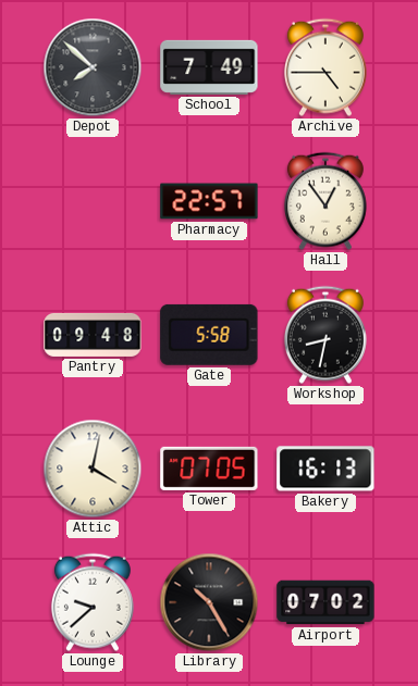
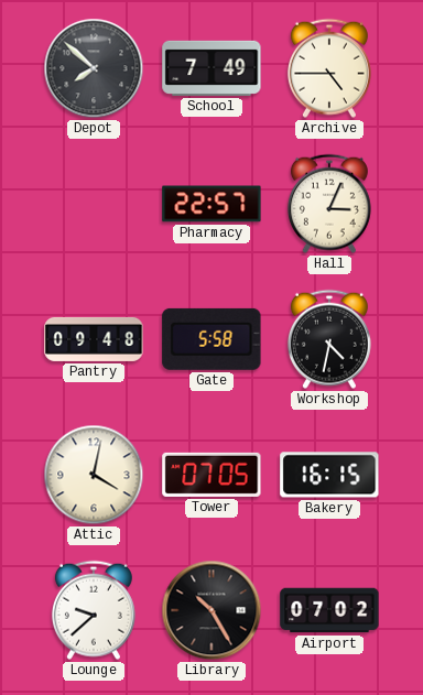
Hall: 12:54 -> 3:04 (329, 204)
Workshop: 8:32 -> 4:32 (329, 339)
Bakery: 16:13 -> 16:15 (329, 475)
